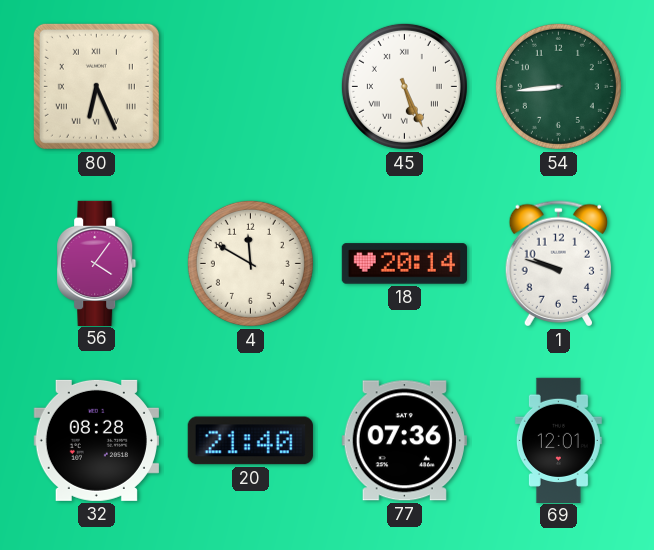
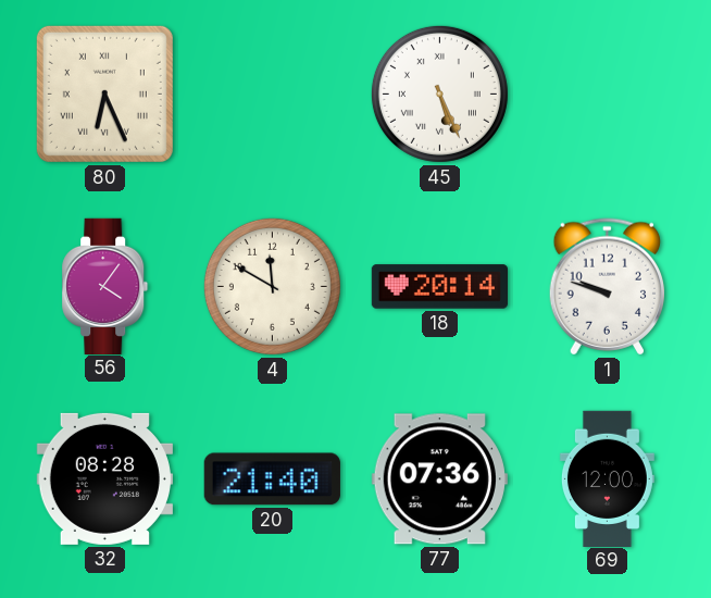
54: 8:44 -> none (558, 86)
69: 12:01 -> 12:00 (607, 478)
